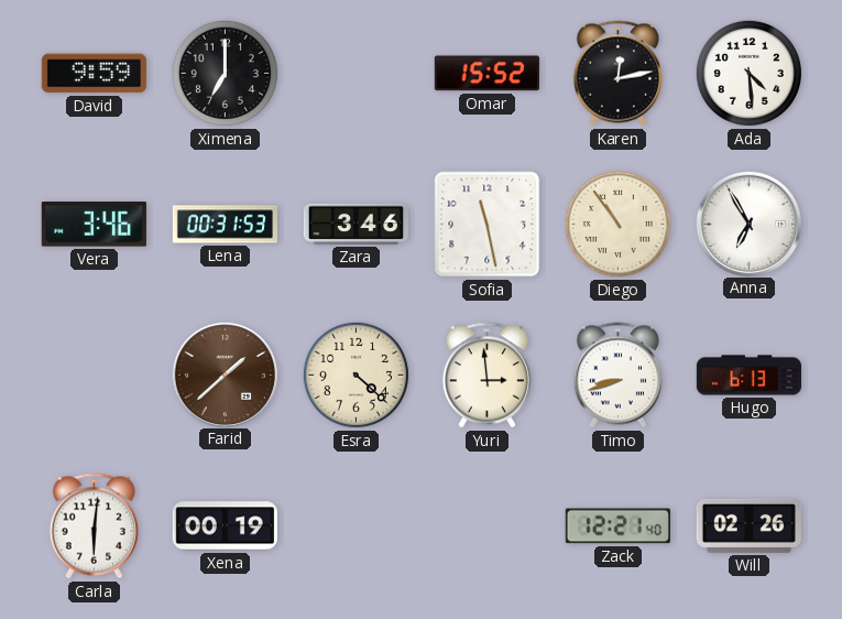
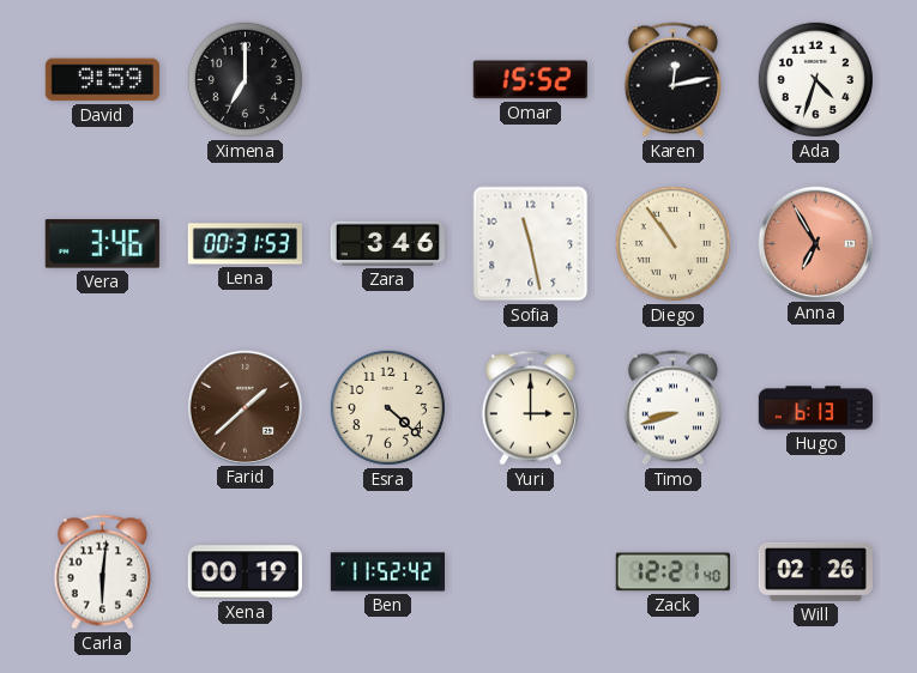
Ada: 4:29 -> 4:33 (815, 79)
Anna dial: white -> salmon (815, 243)
Yuri: 2:59 -> 3:00 (530, 408)
Ben: none -> 11:52 (387, 572)
